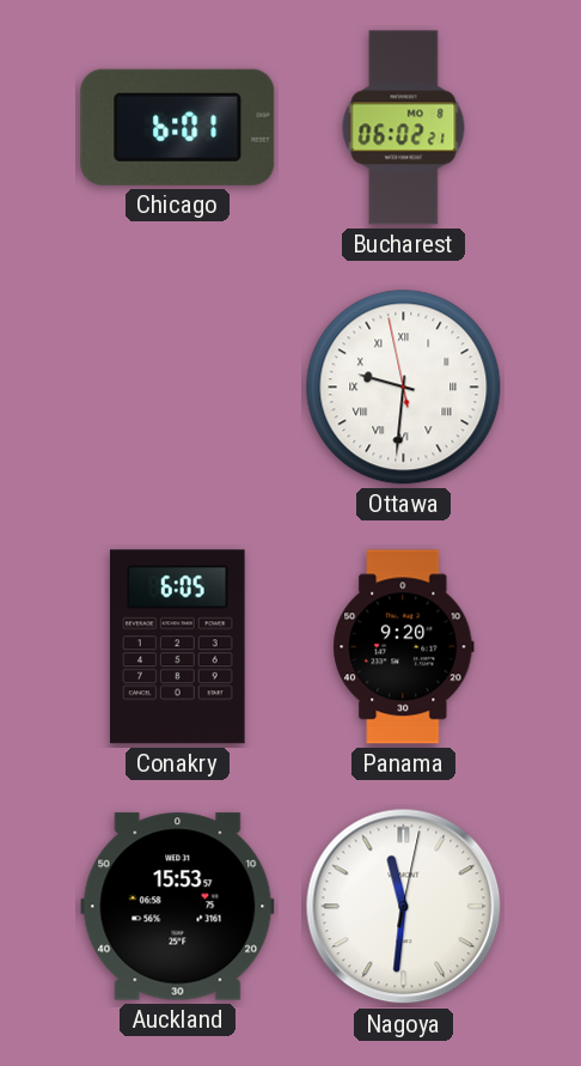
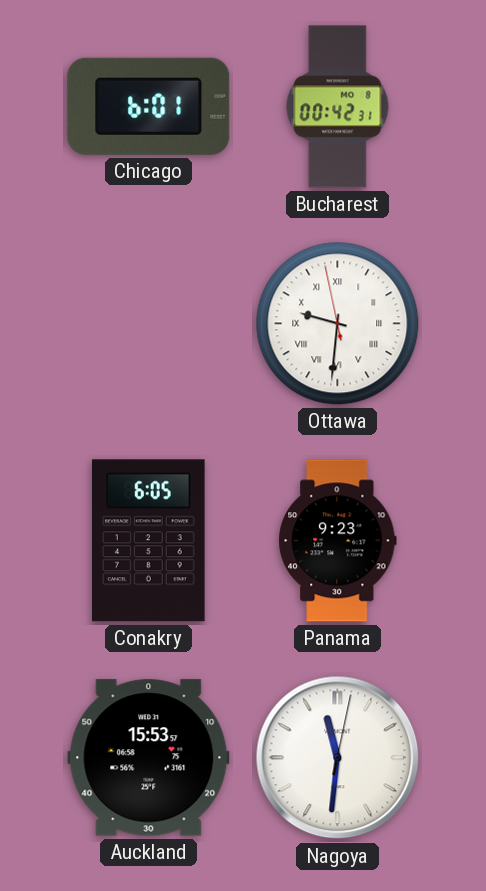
Bucharest: 06:02 -> 00:42 (338, 107)
Panama: 9:20 -> 9:23 (338, 541)
